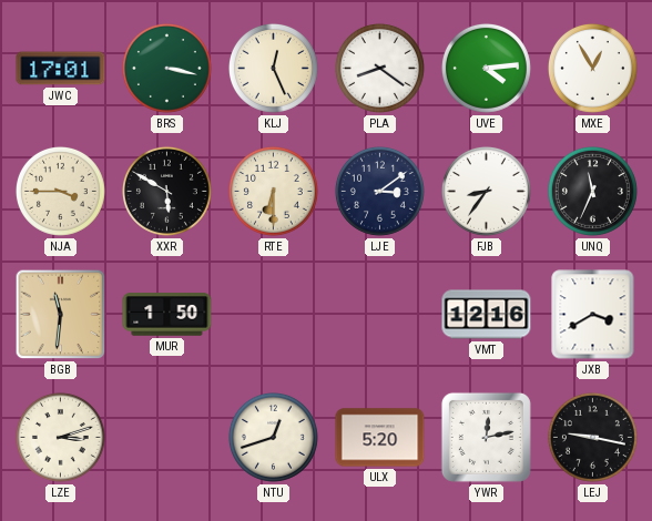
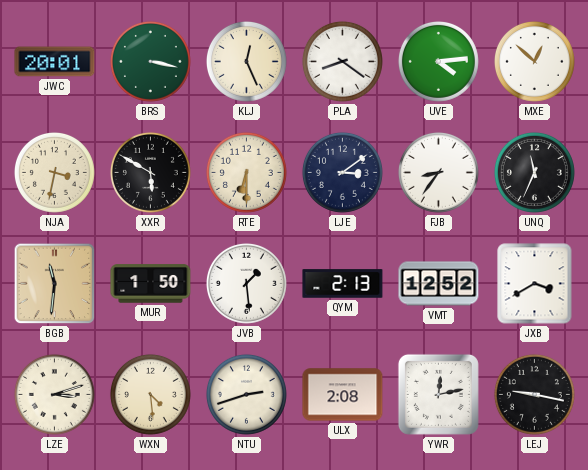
JWC: 17:01 -> 20:01 (55, 62)
MXE: 12:55 -> 12:52 (534, 61)
NJA: 3:45 -> 3:32 (54, 172)
JVB: none -> 1:29 (246, 283)
QYM: none -> 2:13 (343, 284)
VMT: 12:16 -> 12:52 (439, 284)
WXN: none -> 4:29 (150, 394)
NTU: 12:42 -> 2:42 (246, 394)
ULX: 5:20 -> 2:08 (343, 395)
